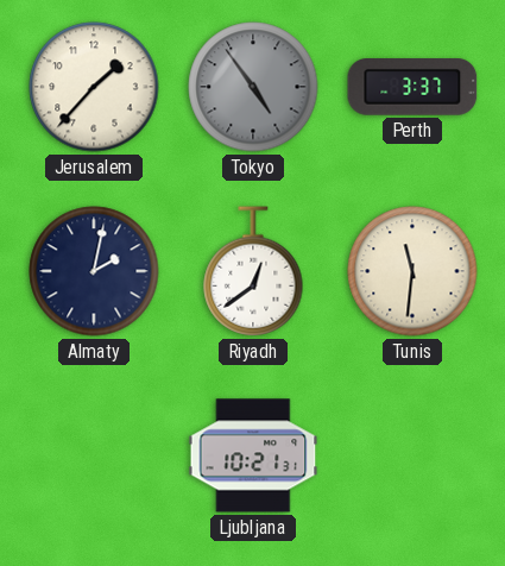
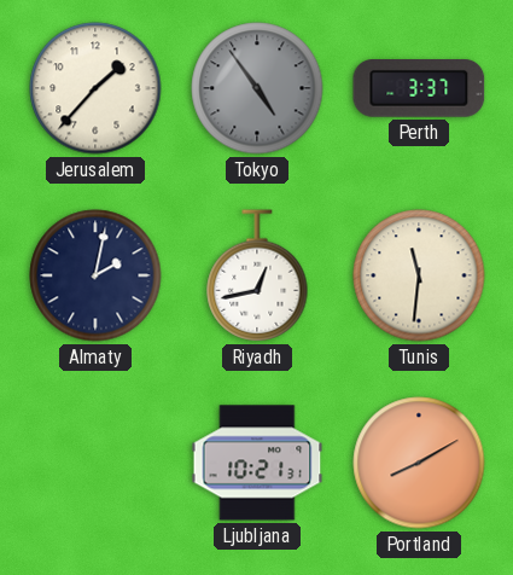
Riyadh: 12:39 -> 12:43 (257, 275)
Portland: none -> 8:10 (419, 463)
